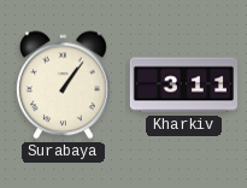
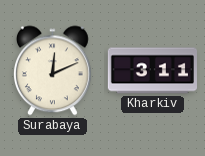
Surabaya: 1:06 -> 12:11 (52, 71)
